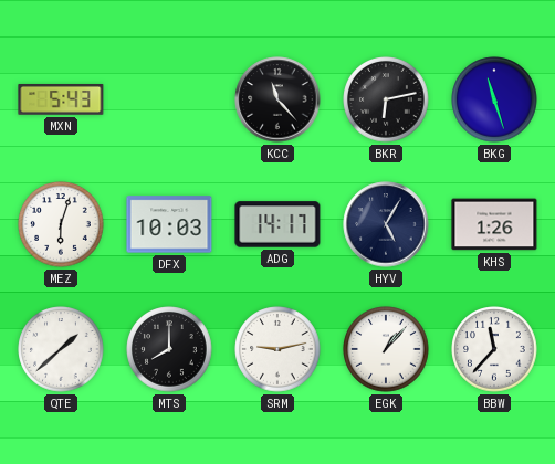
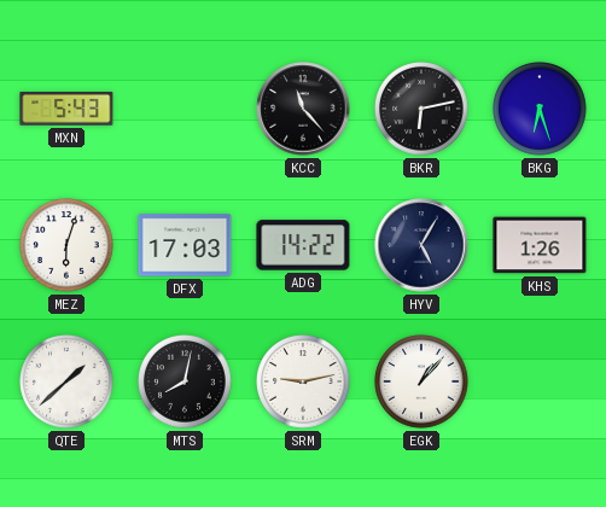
BKG: 11:27 -> 6:27 (540, 109)
DFX: 10:03 -> 17:03 (185, 245)
ADG: 14:17 -> 14:22 (303, 245)
MTS: 8:00 -> 8:02 (185, 381)
BBW: 11:37 -> none (494, 349)
